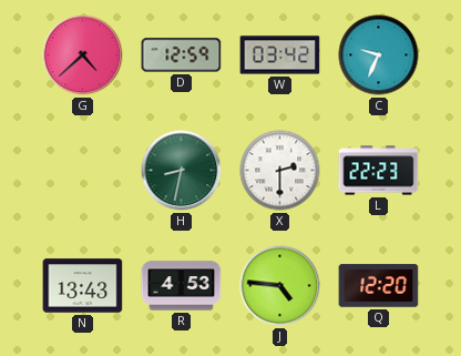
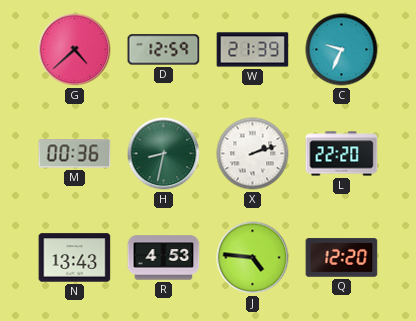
W: 03:42 -> 21:39 (253, 50)
M: none -> 00:36 (75, 154)
X: 2:30 -> 2:12 (253, 154)
L: 22:23 -> 22:20 (342, 154)
